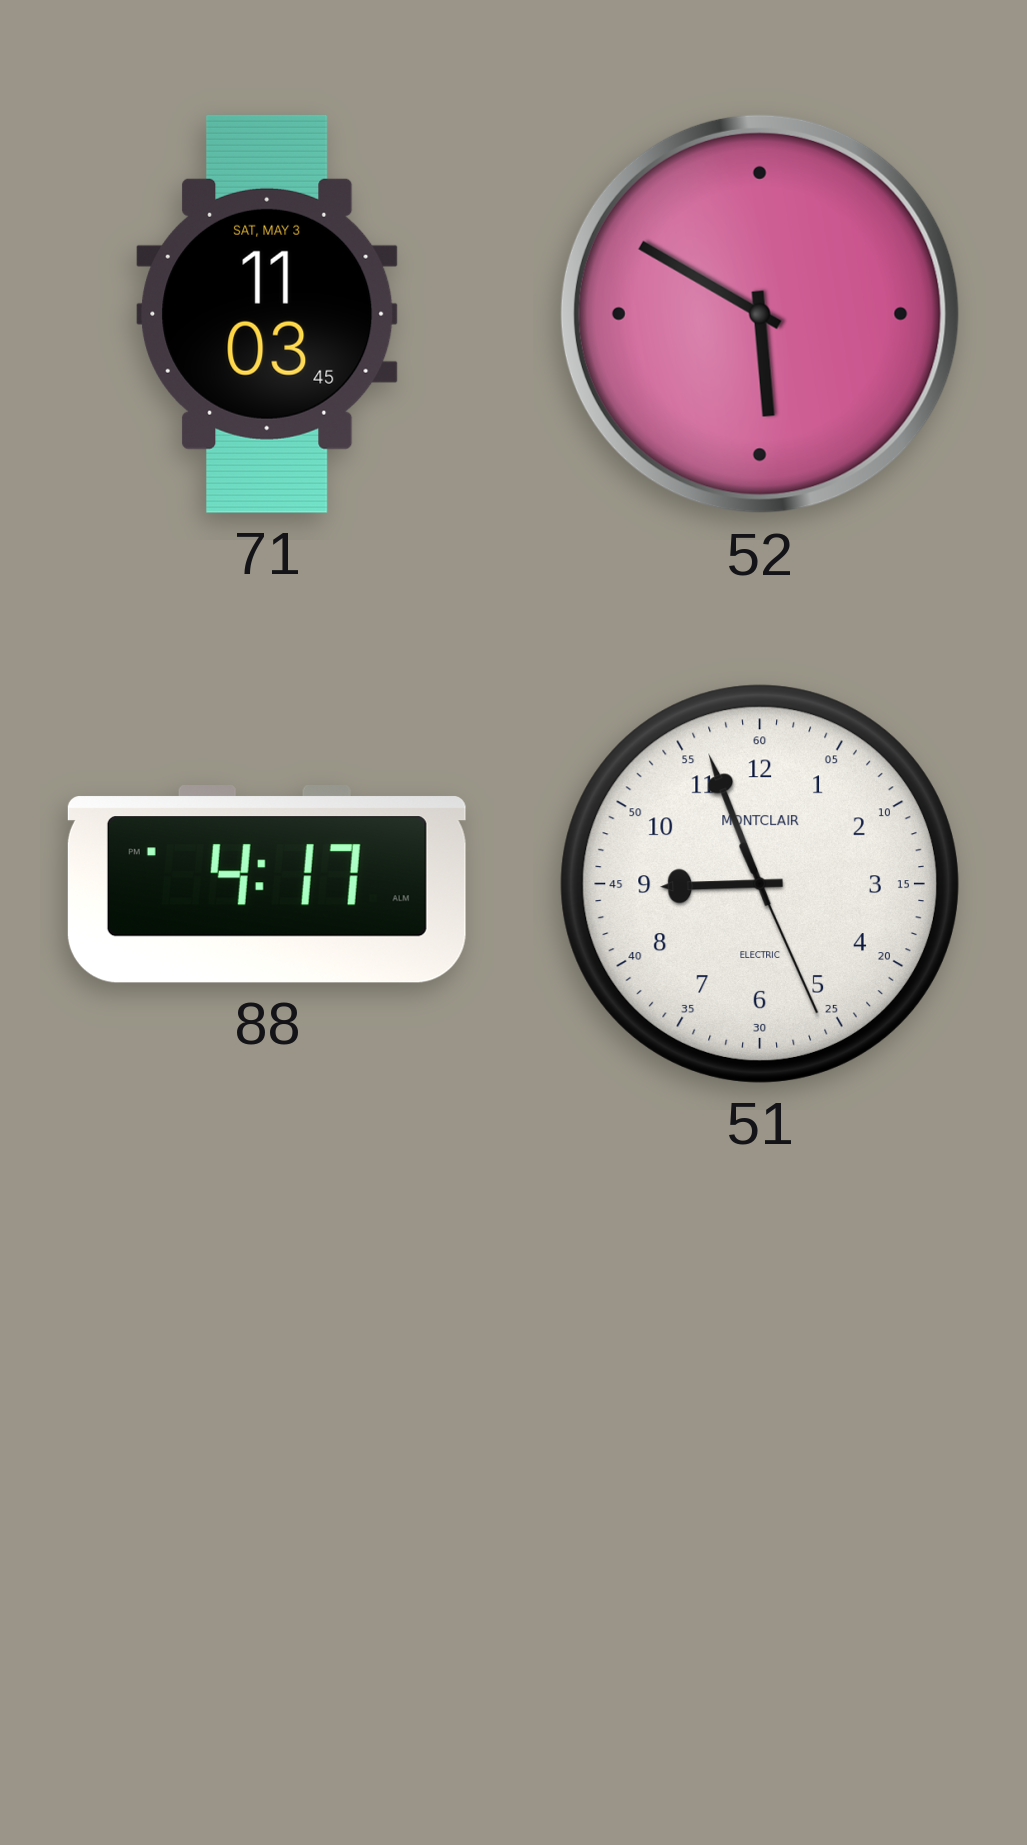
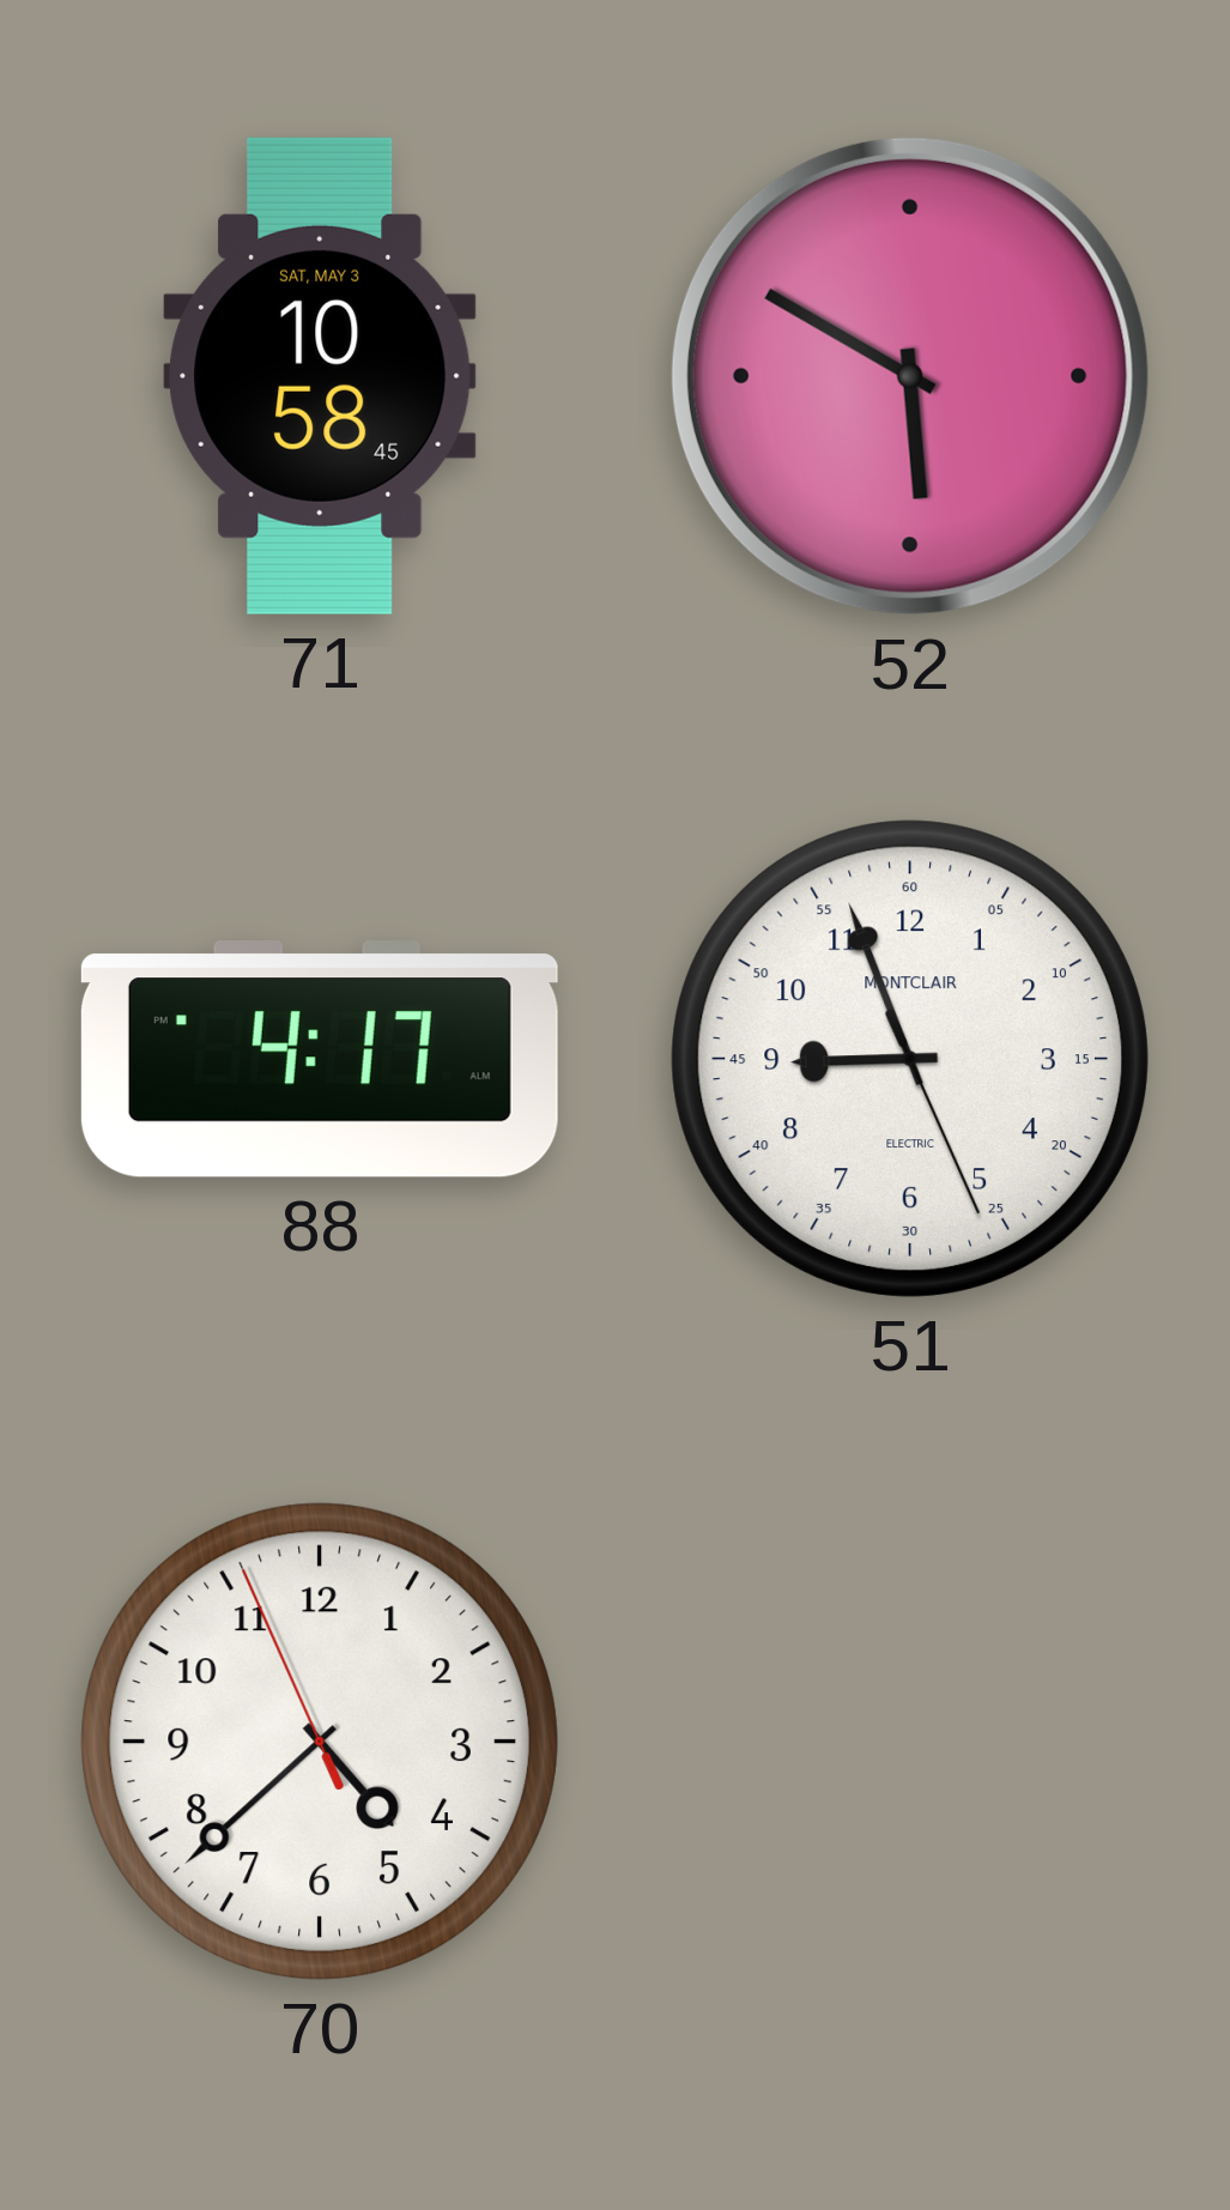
71: 11:03 -> 10:58 (320, 376)
70: none -> 4:37 (320, 1742)
